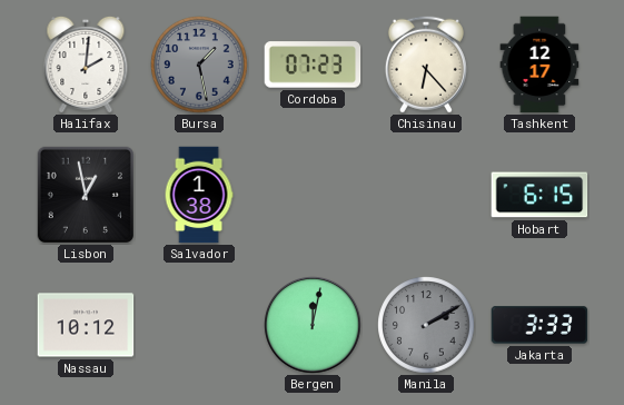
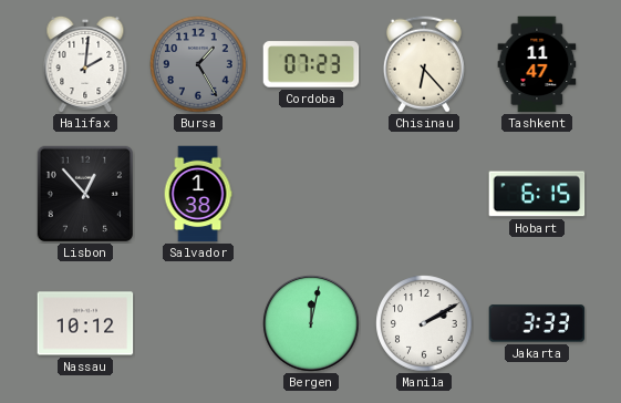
Bursa: 1:28 -> 1:25 (198, 64)
Tashkent: 12:17 -> 11:47 (537, 64)
Lisbon: 12:58 -> 12:53 (85, 194)
Manila dial: grey -> white (424, 323)
